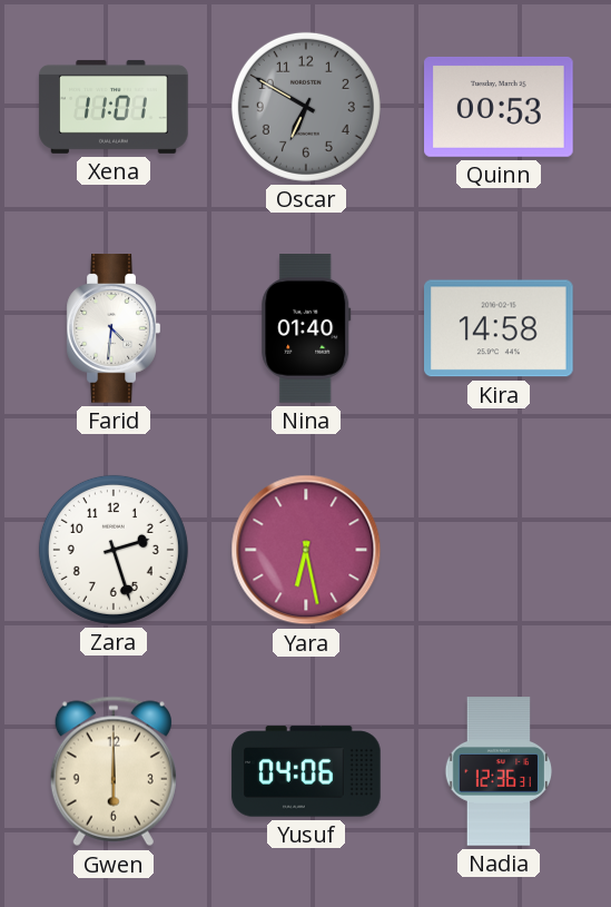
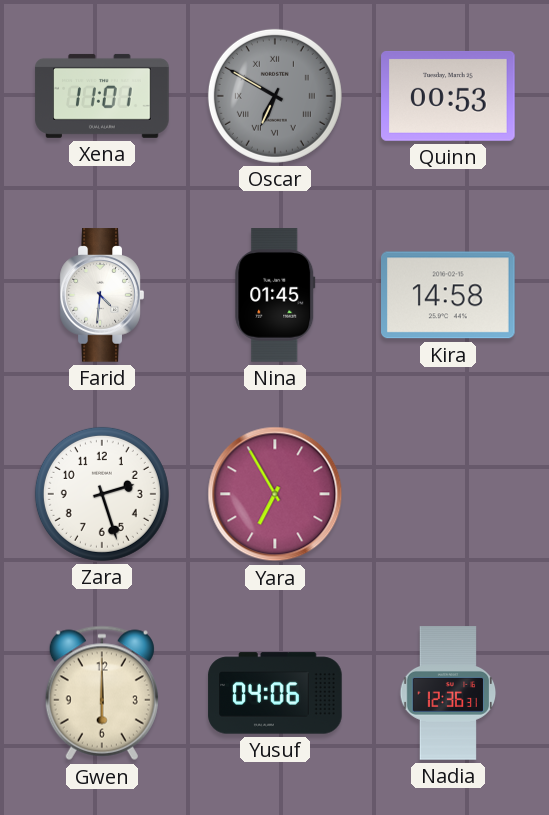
Oscar numerals: Arabic -> Roman (275, 96)
Nina: 01:40 -> 01:45 (275, 295)
Yara: 6:28 -> 6:55 (275, 494)
